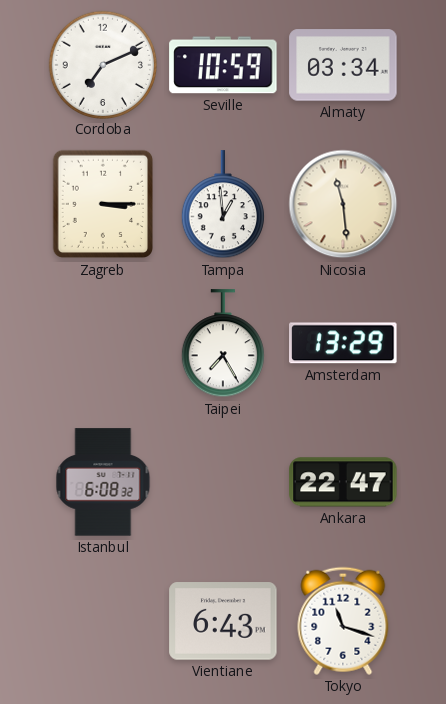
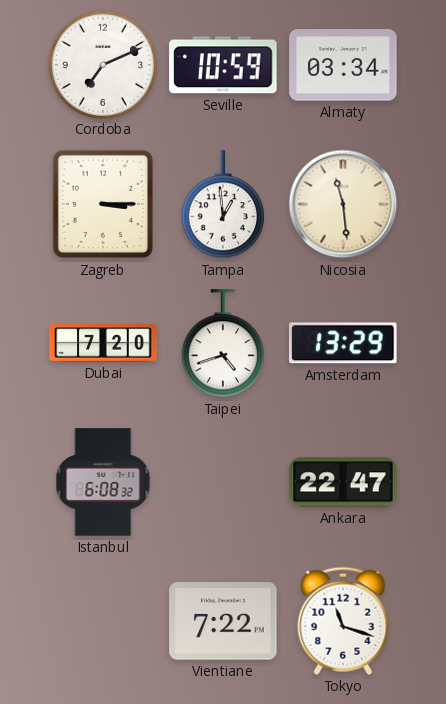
Dubai: none -> 7:20 (103, 343)
Taipei: 7:25 -> 4:42 (223, 344)
Vientiane: 6:43 -> 7:22 (223, 621)
